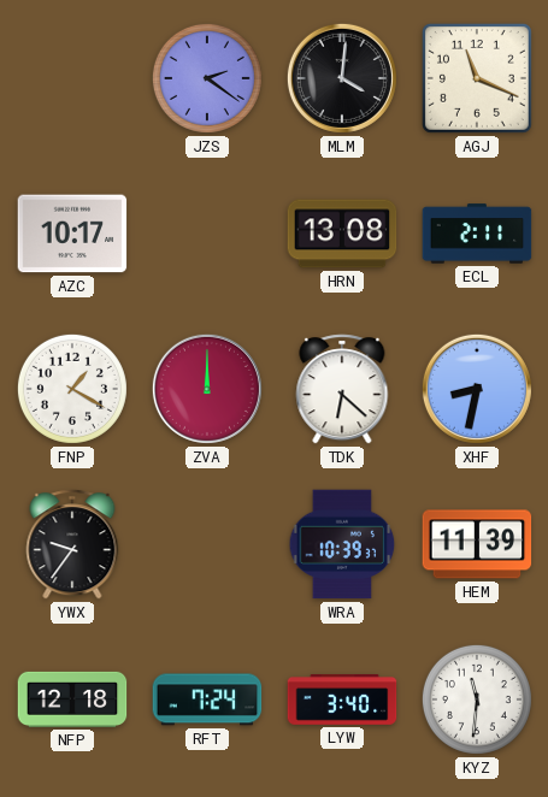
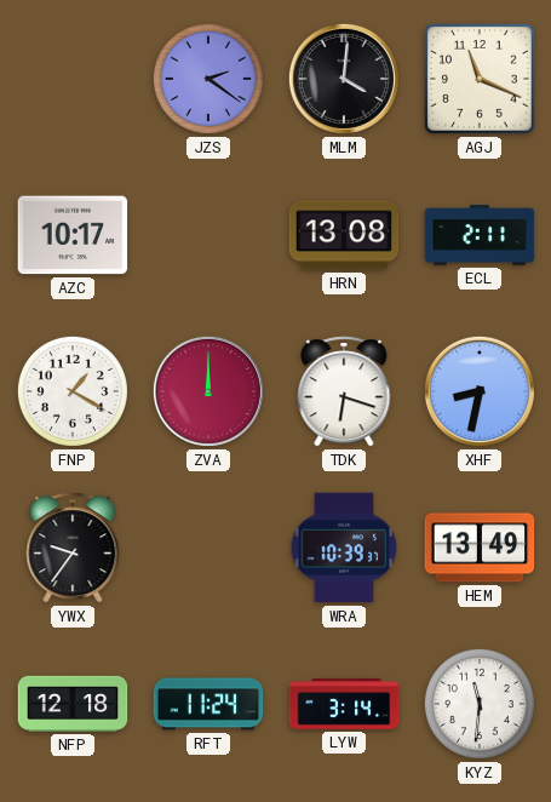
TDK: 6:22 -> 6:18 (344, 391)
HEM: 11:39 -> 13:49 (480, 548)
RFT: 7:24 -> 11:24 (208, 704)
LYW: 3:40 -> 3:14 (344, 704)
